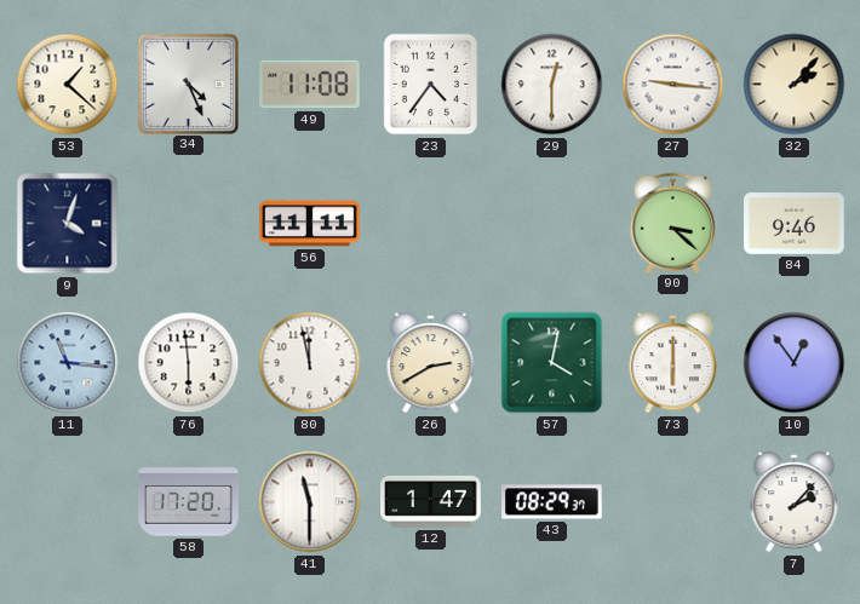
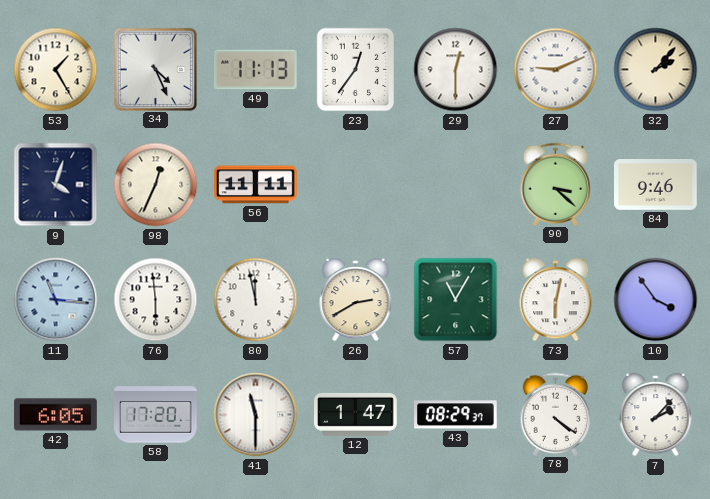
53: 1:22 -> 1:25 (56, 70)
49: 11:08 -> 11:13 (256, 70)
23: 4:36 -> 12:36 (356, 70)
27: 9:16 -> 9:11 (556, 70)
98: none -> 12:34 (156, 185)
57: 4:02 -> 11:05 (456, 300)
73: 6:00 -> 6:02 (556, 300)
10: 12:54 -> 3:54 (656, 300)
42: none -> 6:05 (56, 415)
78: none -> 4:21 (556, 414)
